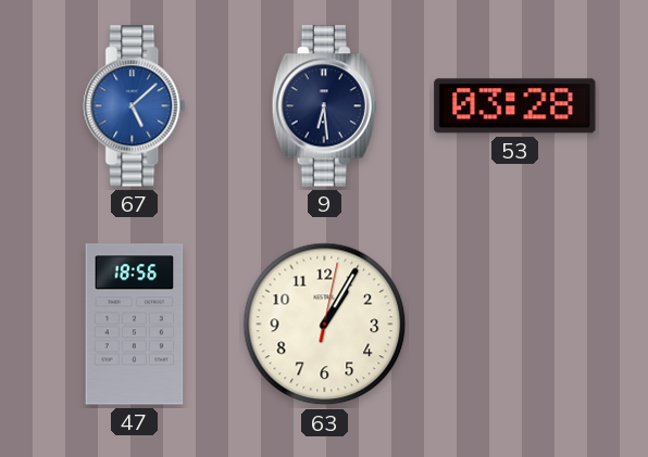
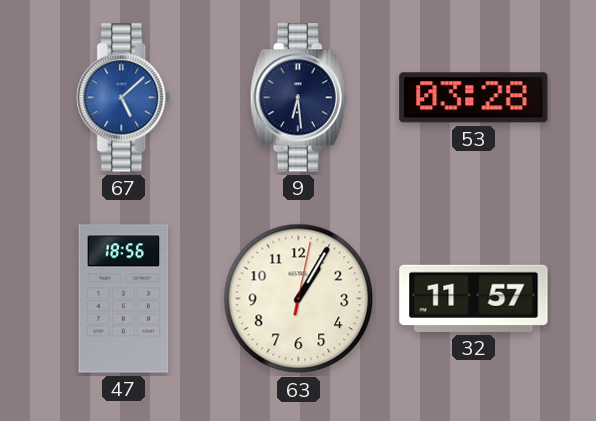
32: none -> 11:57 (474, 298)
